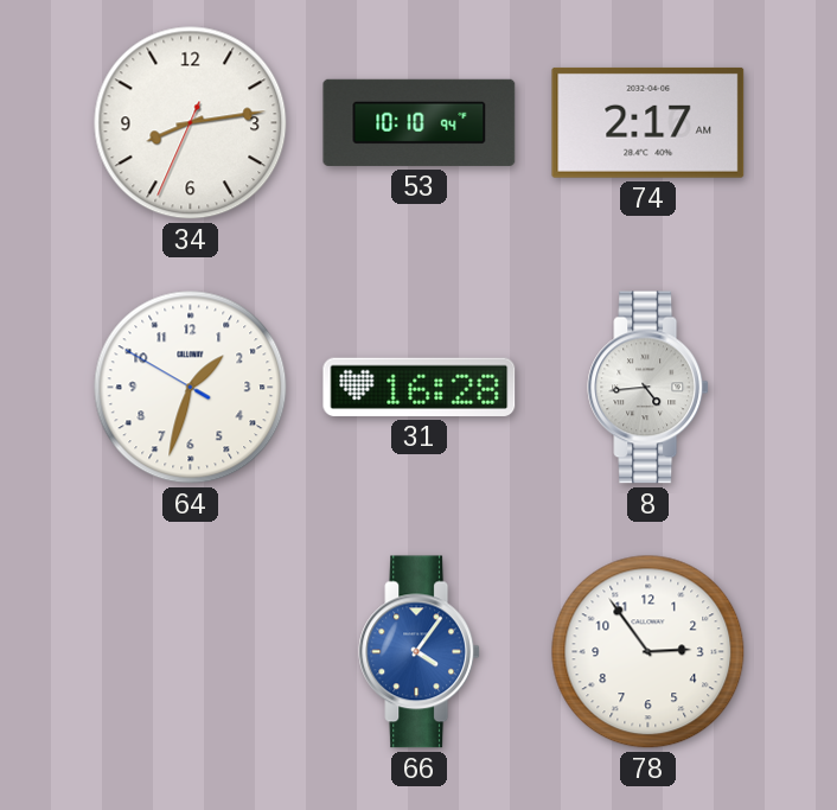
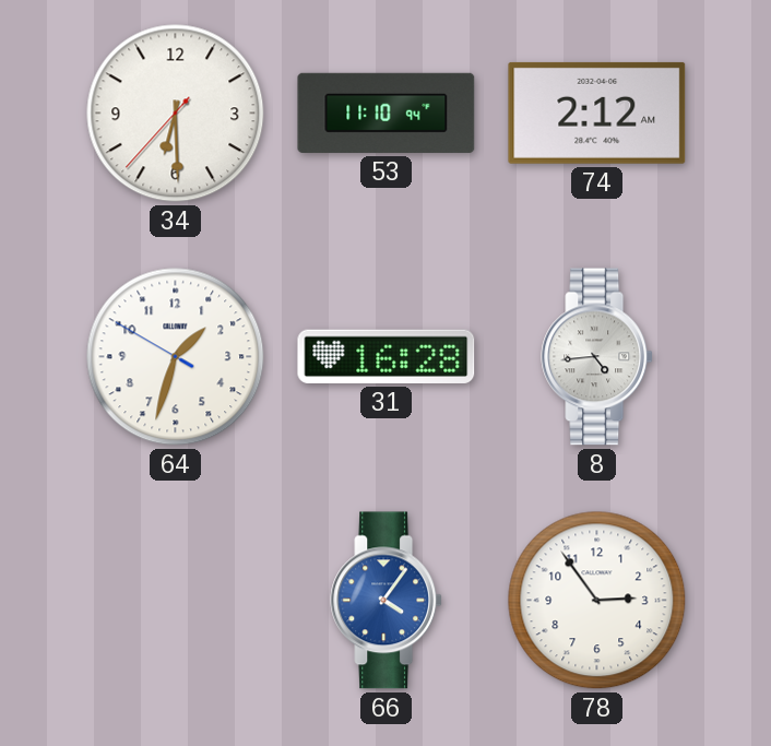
34: 8:13 -> 6:29 (176, 114)
53: 10:10 -> 11:10 (387, 113)
74: 2:17 -> 2:12 (597, 113)
